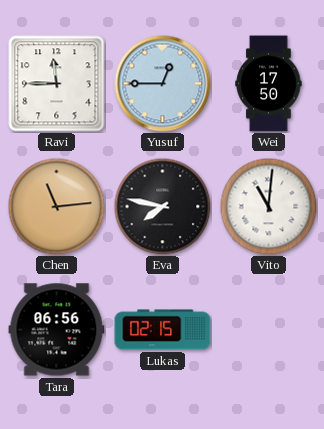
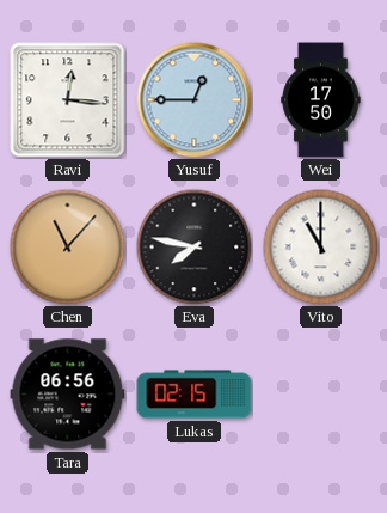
Ravi: 11:45 -> 12:16 (68, 100)
Chen: 11:14 -> 11:07 (67, 246)
Vito: 11:01 -> 11:00 (320, 246)
